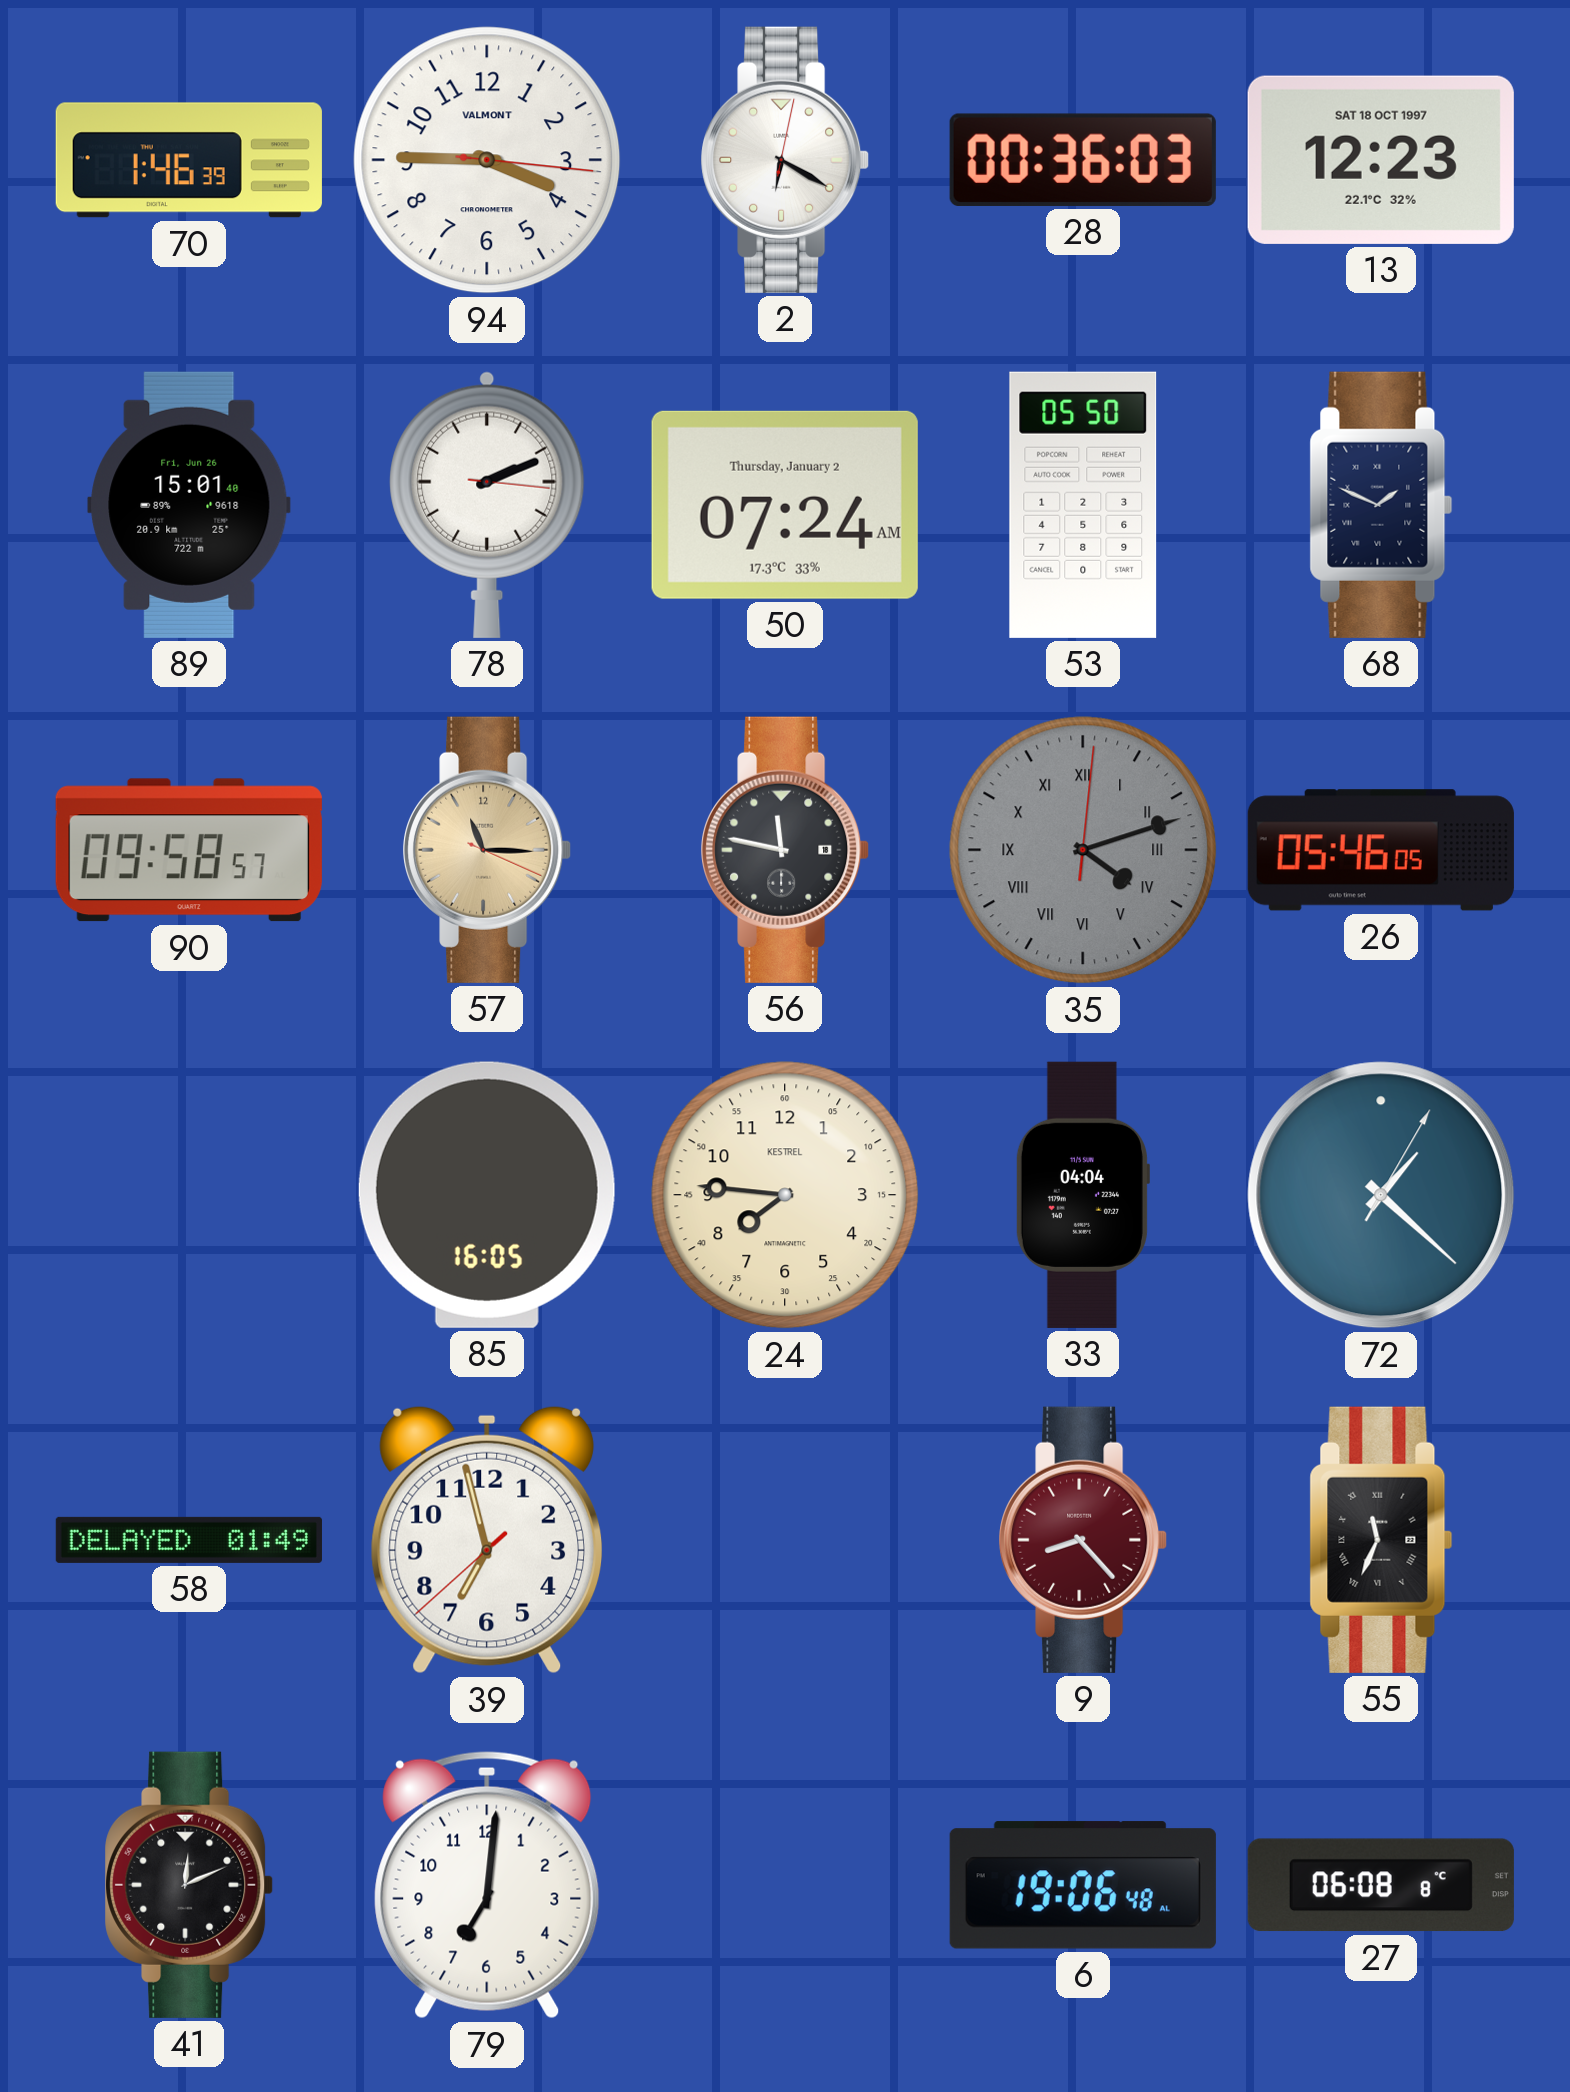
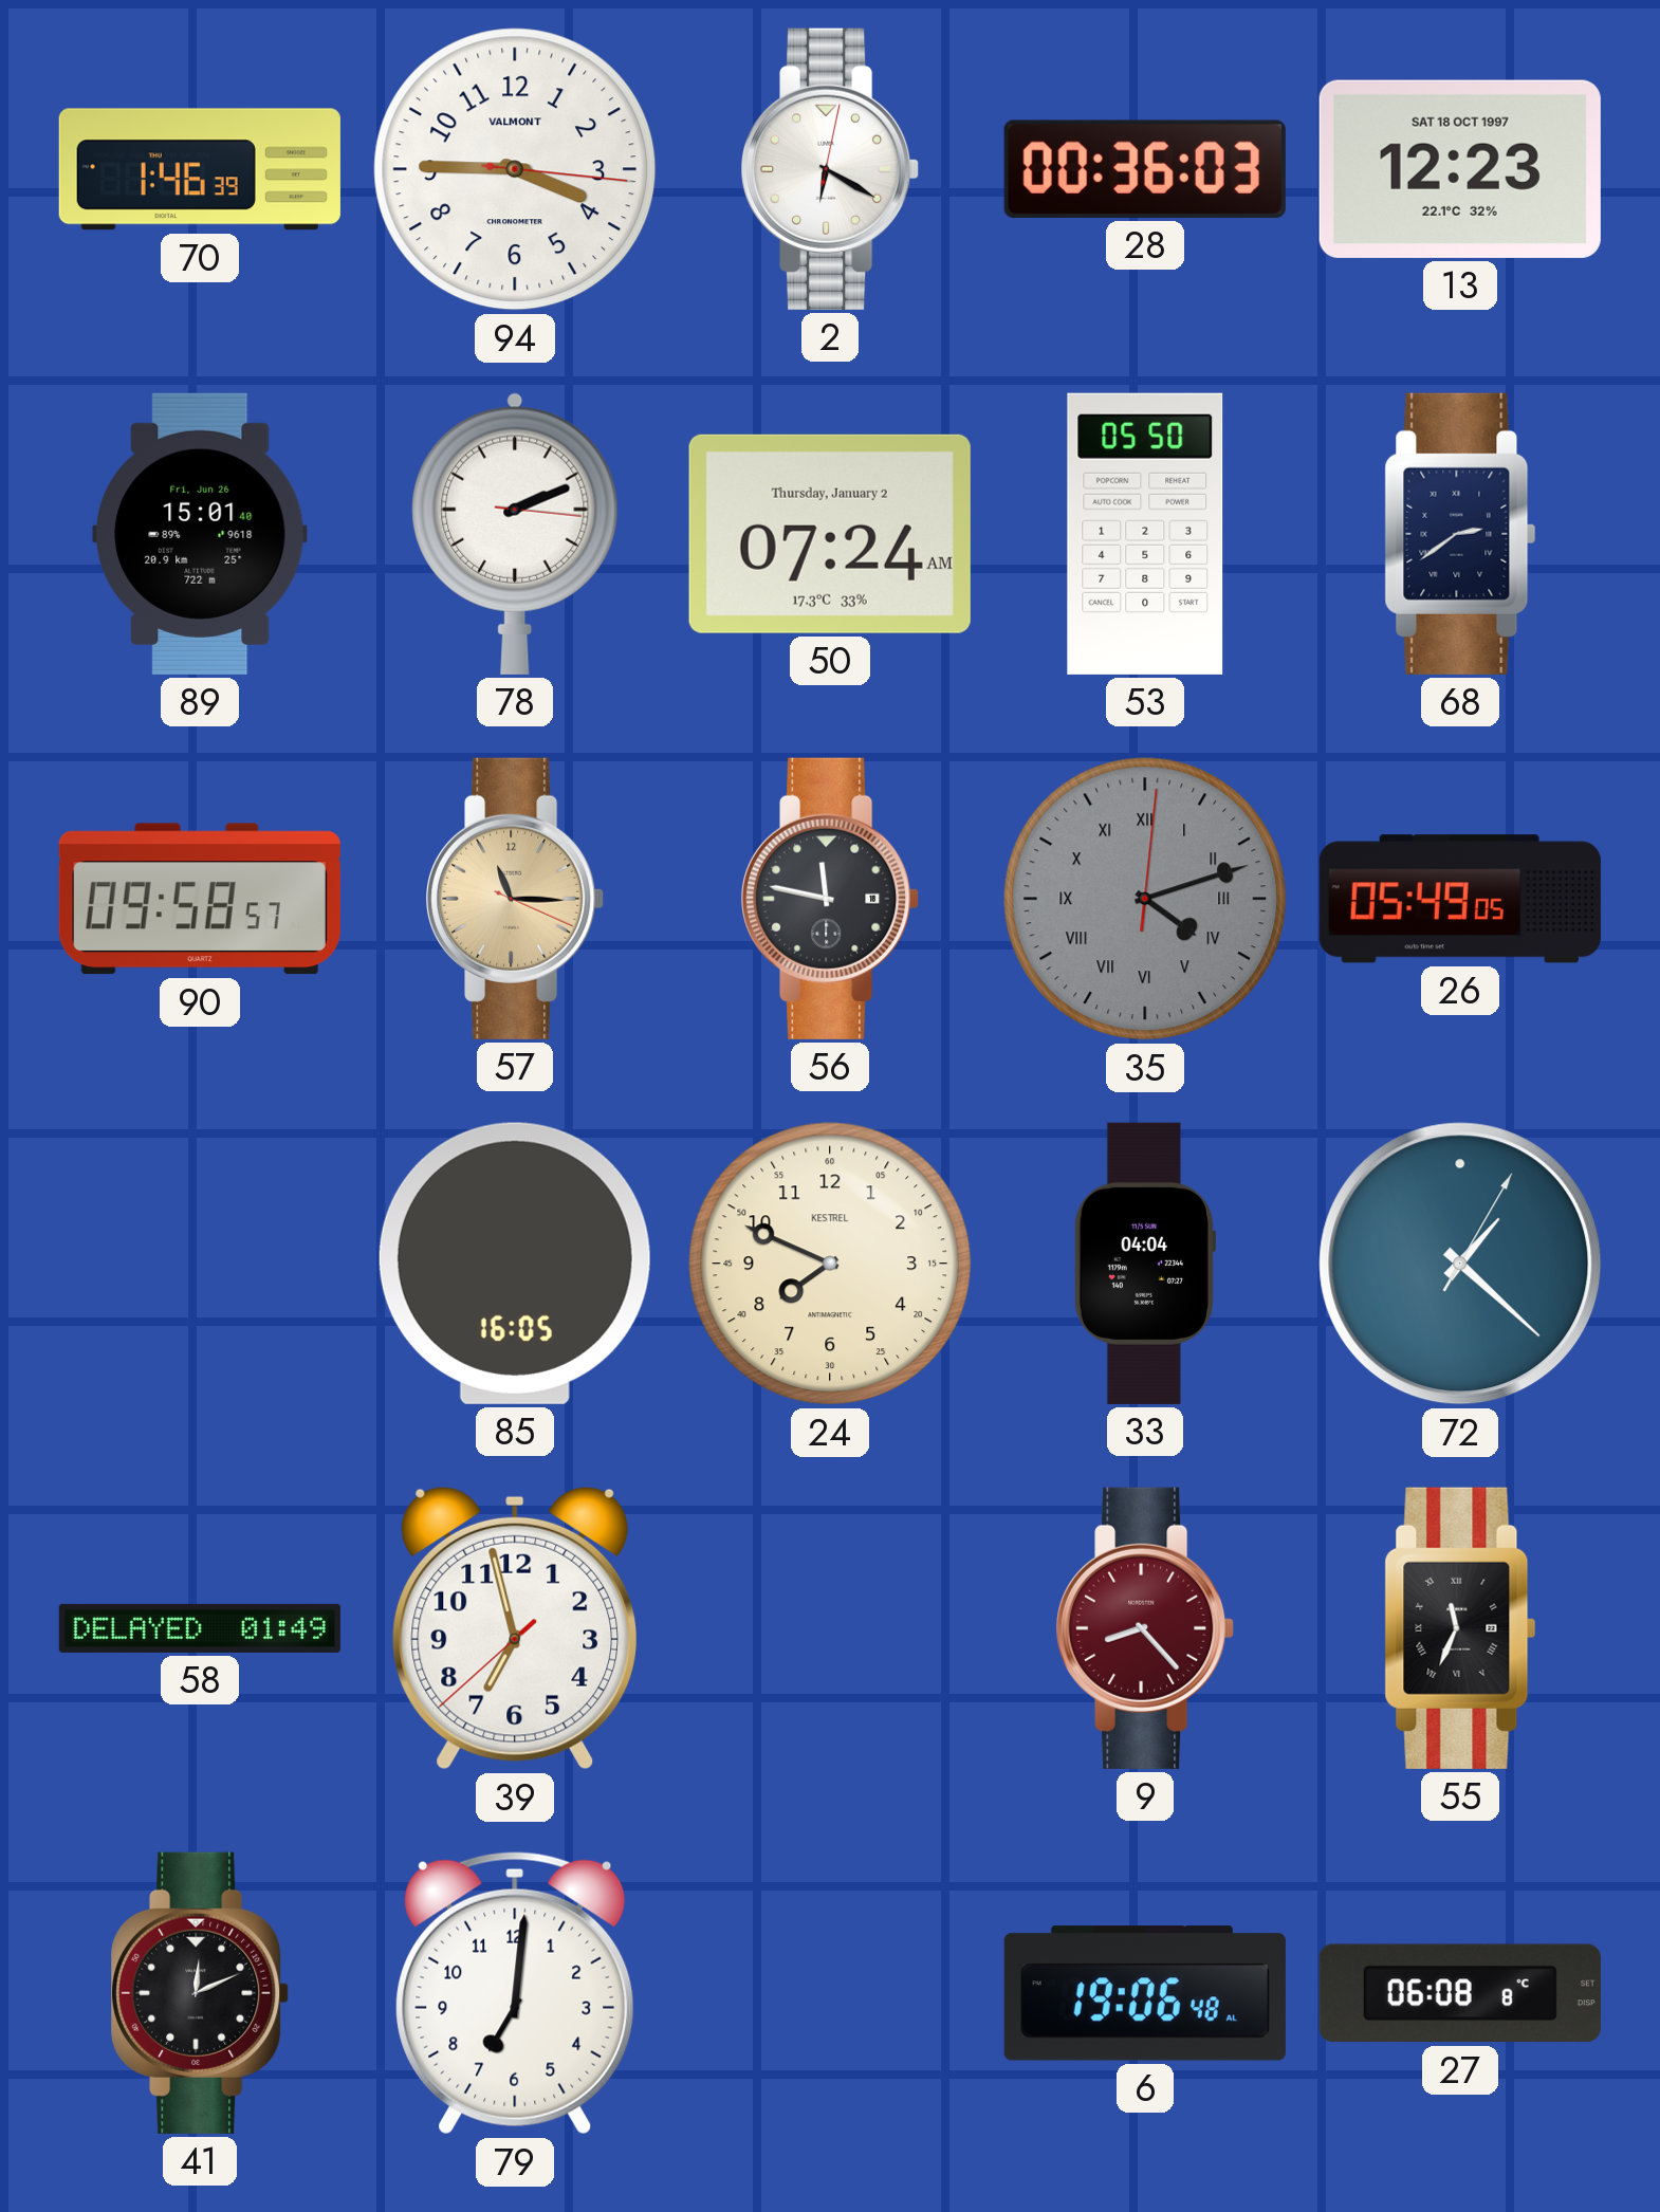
68: 1:49 -> 2:39 (1460, 534)
26: 05:46 -> 05:49 (1460, 899)
24: 7:46 -> 7:49 (830, 1264)
